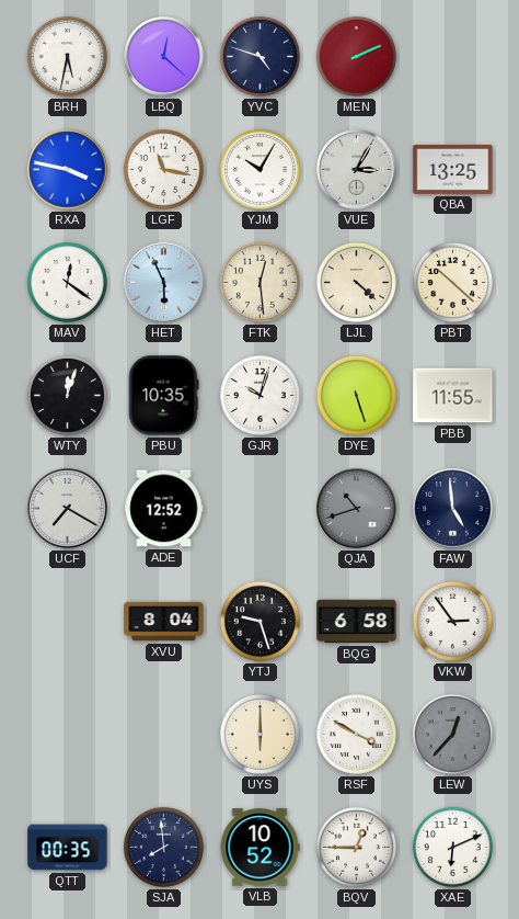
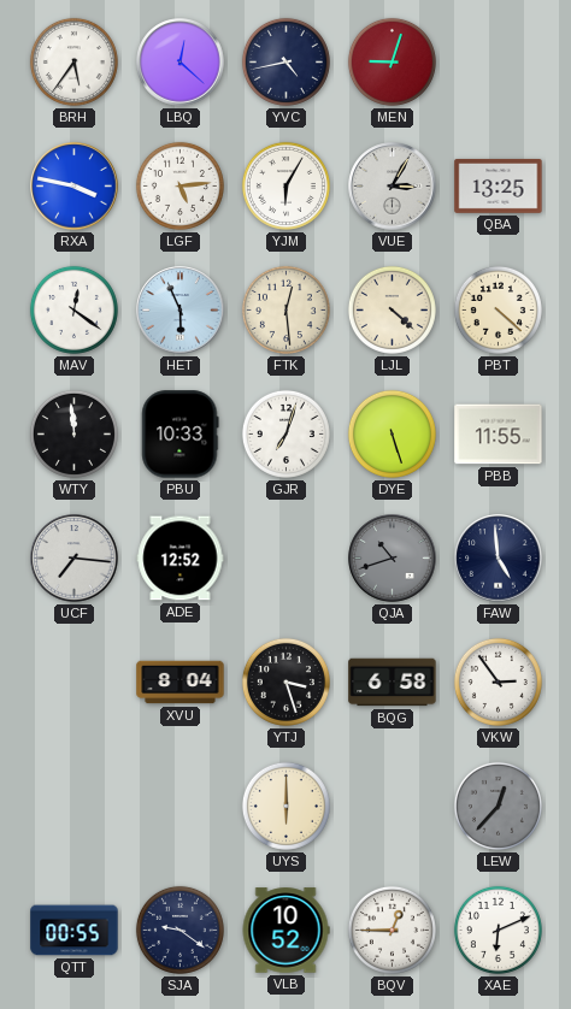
BRH: 5:32 -> 5:36 (73, 61)
YVC: 4:48 -> 4:43 (285, 61)
MEN: 2:11 -> 9:03 (392, 61)
LGF: 11:17 -> 5:14 (179, 185)
YJM: 10:05 -> 6:05 (285, 185)
PBT: 10:22 -> 4:22 (498, 309)
WTY: 12:03 -> 11:59 (73, 433)
PBU: 10:35 -> 10:33 (181, 435)
GJR: 10:03 -> 7:03 (285, 433)
UCF: 7:20 -> 7:16 (75, 559)
YTJ: 9:27 -> 3:27 (285, 681)
RSF: 3:50 -> none (356, 734)
QTT: 00:35 -> 00:55 (75, 931)
SJA: 7:59 -> 9:21 (179, 930)
